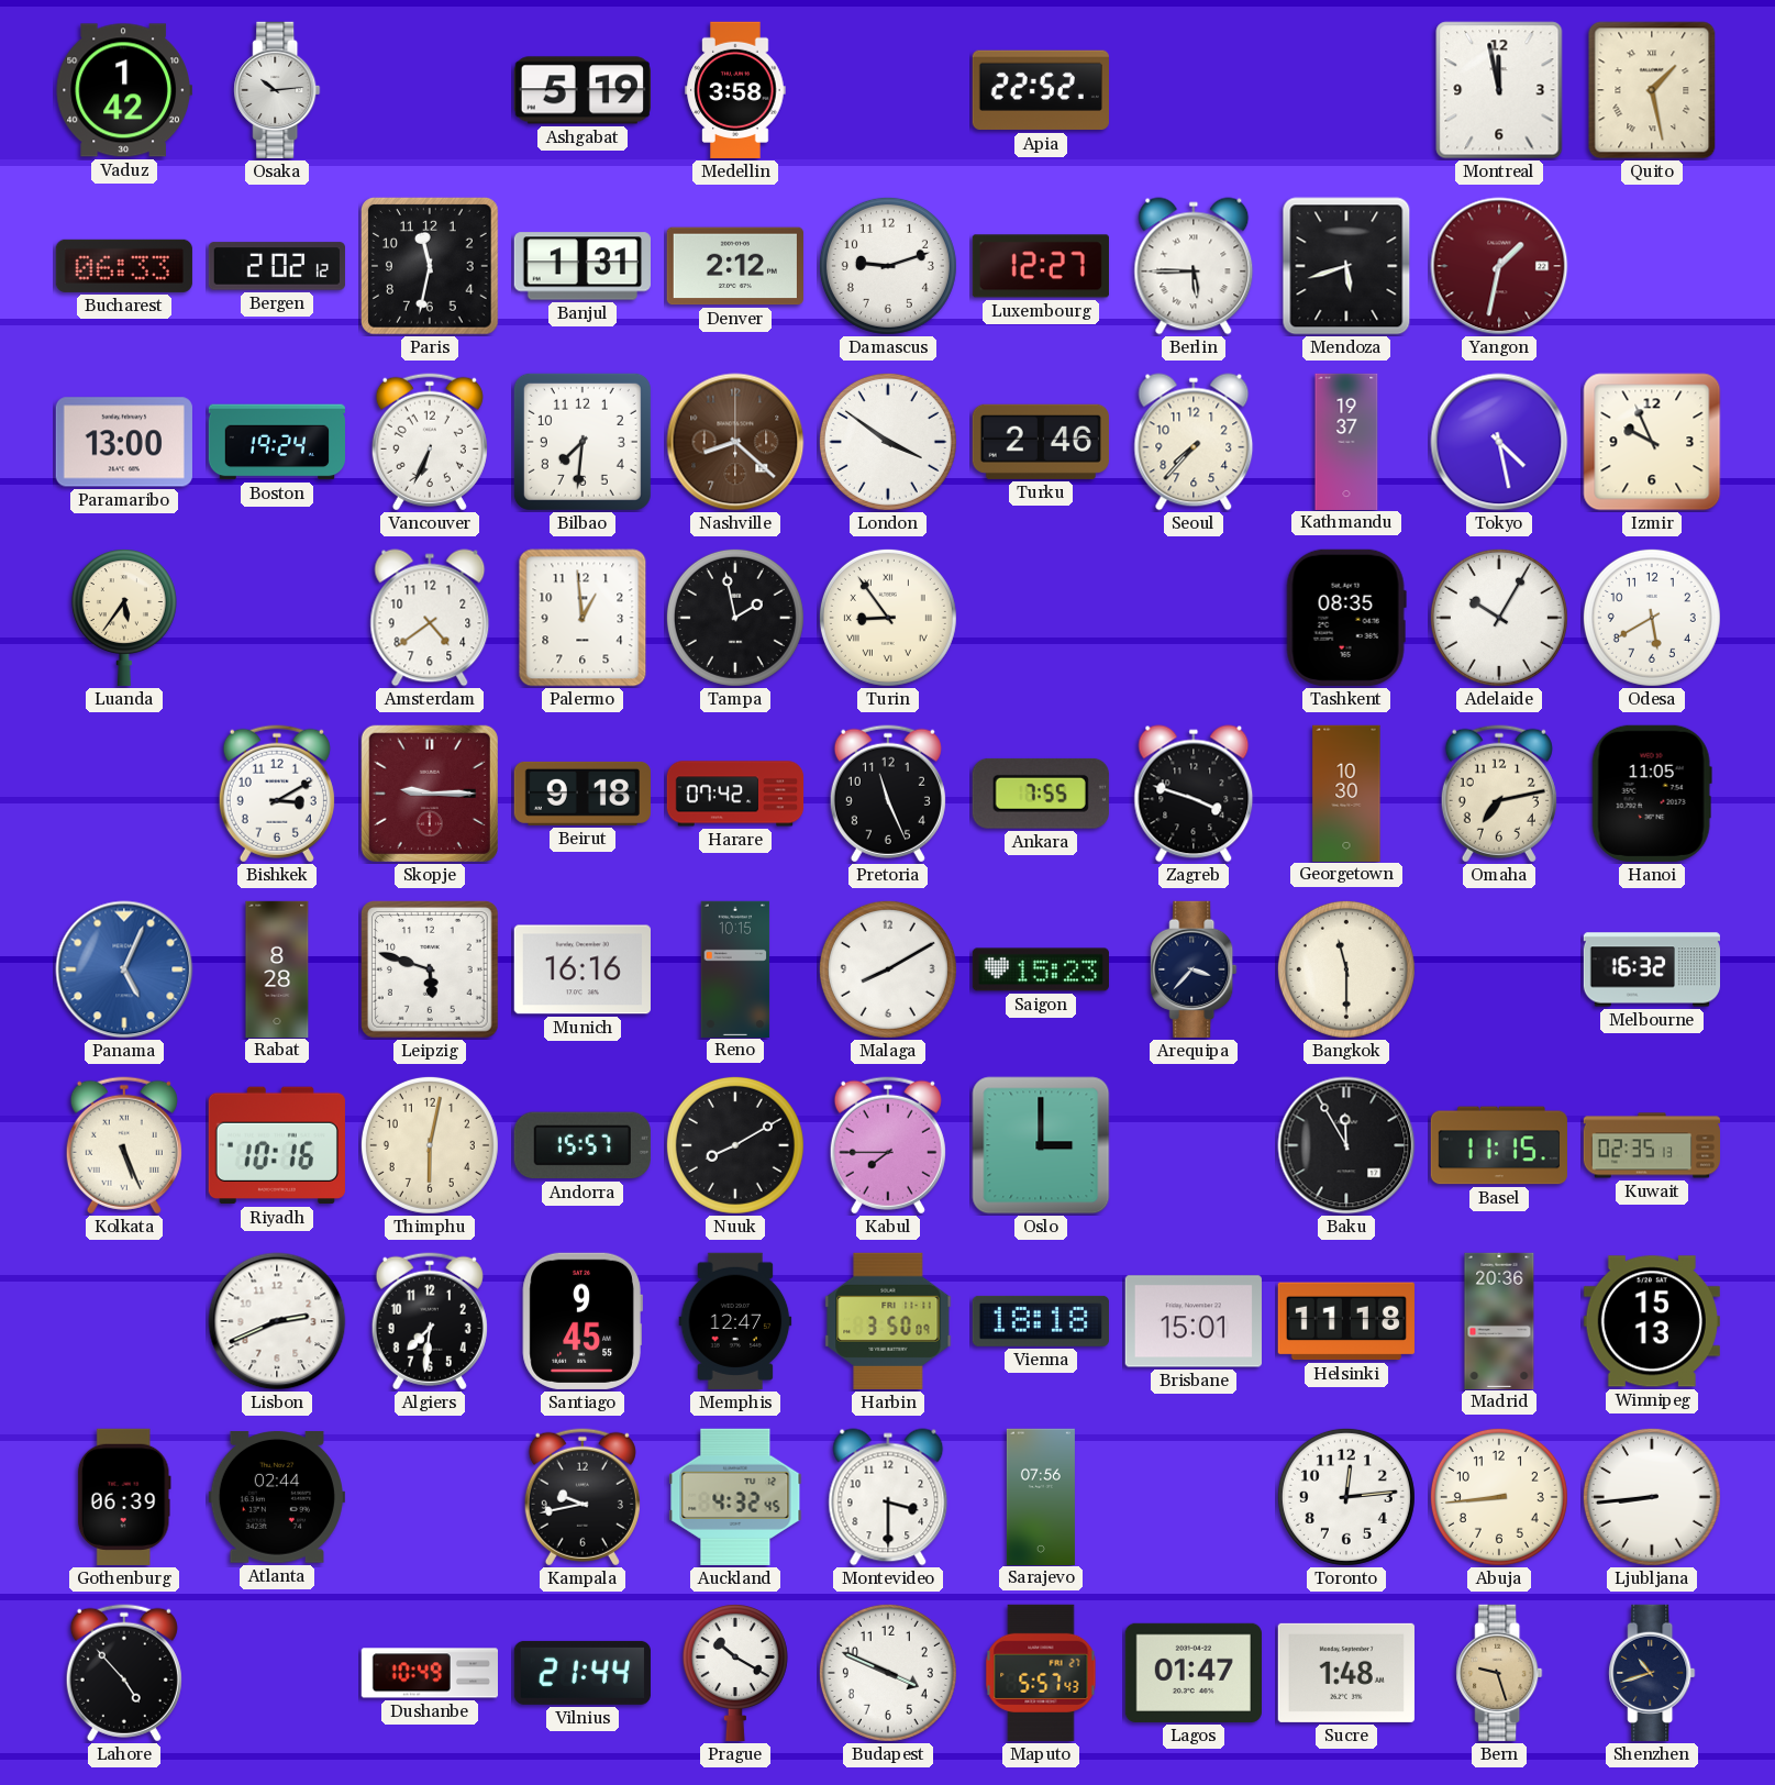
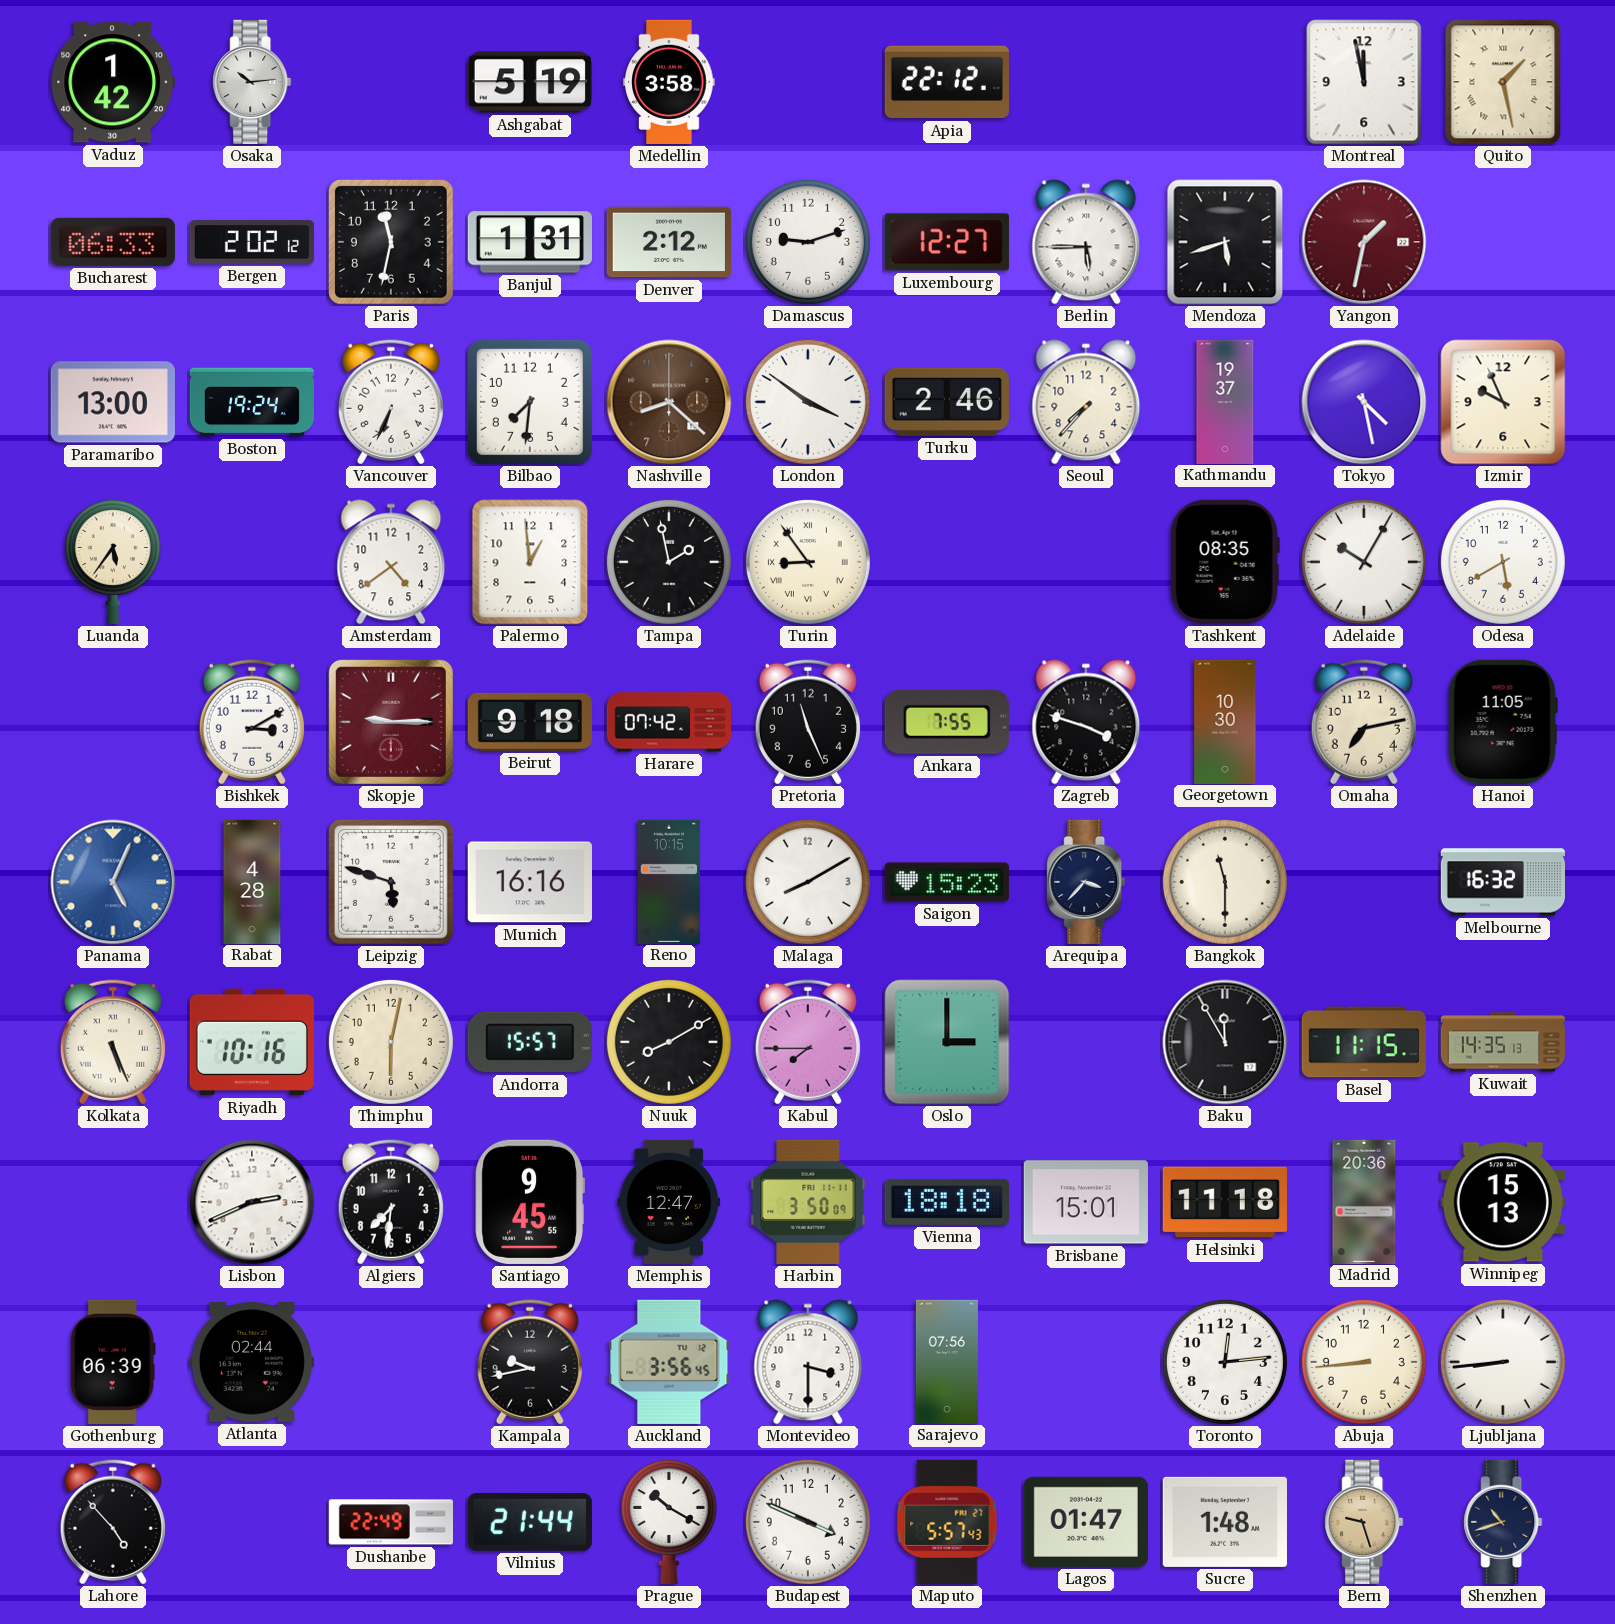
Apia: 22:52 -> 22:12 (947, 82)
Rabat: 8:28 -> 4:28 (252, 881)
Kuwait: 02:35 -> 14:35 (1502, 1042)
Auckland: 4:32 -> 3:56 (669, 1362)
Dushanbe: 10:49 -> 22:49 (390, 1522)
